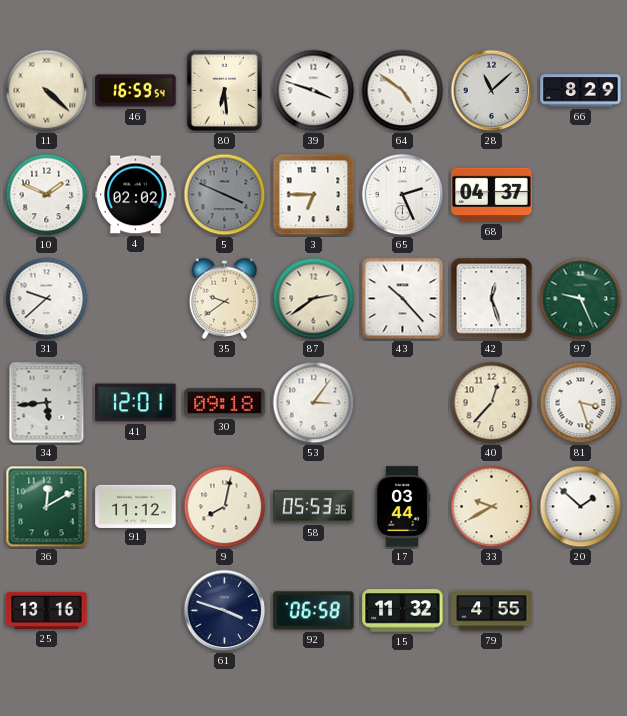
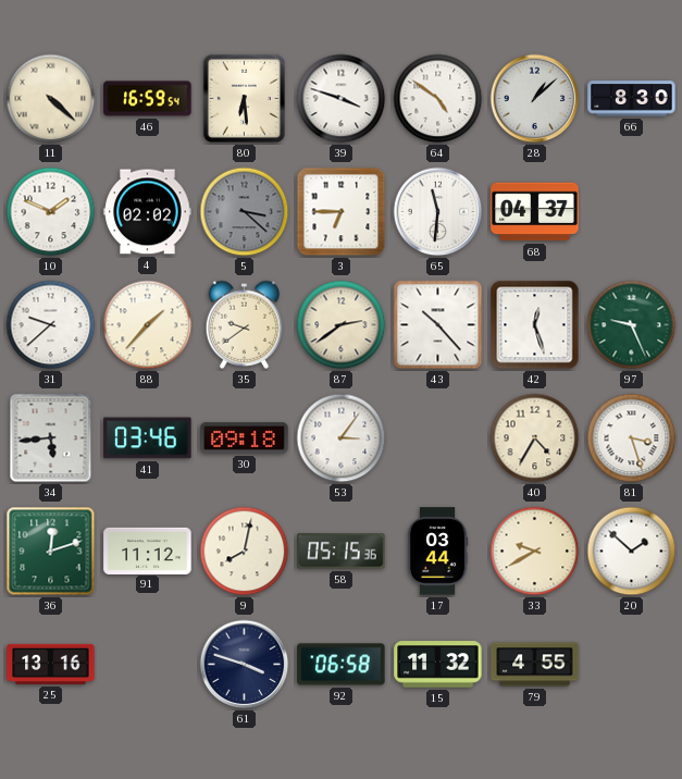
28: 11:08 -> 1:08 (535, 99)
66: 8:29 -> 8:30 (632, 99)
5: 3:49 -> 3:22 (245, 212)
65: 2:26 -> 11:31 (438, 212)
88: none -> 1:37 (148, 325)
41: 12:01 -> 03:46 (148, 438)
40: 12:37 -> 4:35 (535, 438)
36: 12:10 -> 12:12 (51, 552)
58: 05:53 -> 05:15 (342, 552)
